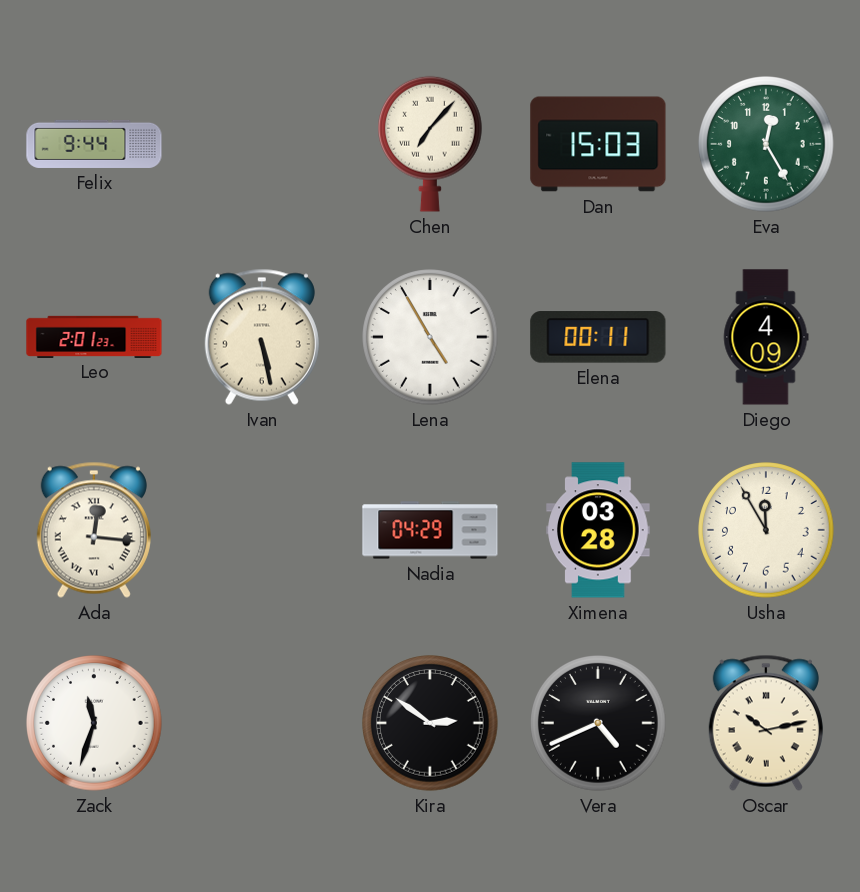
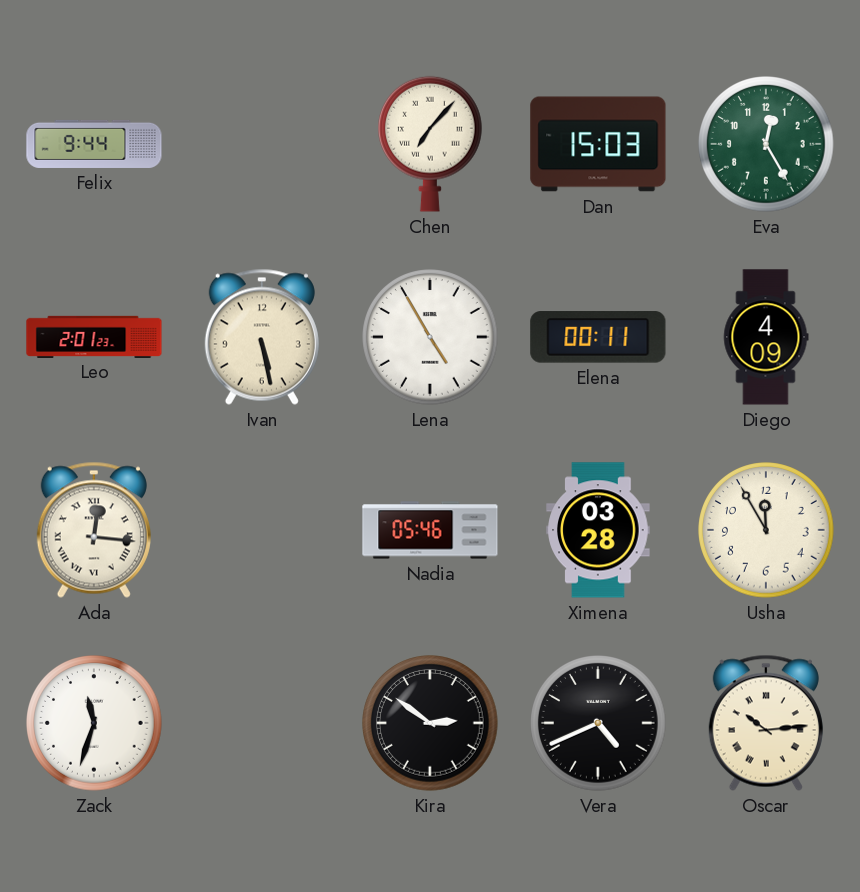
Nadia: 04:29 -> 05:46 (430, 530)
Oscar: 10:13 -> 10:14 (766, 723)
